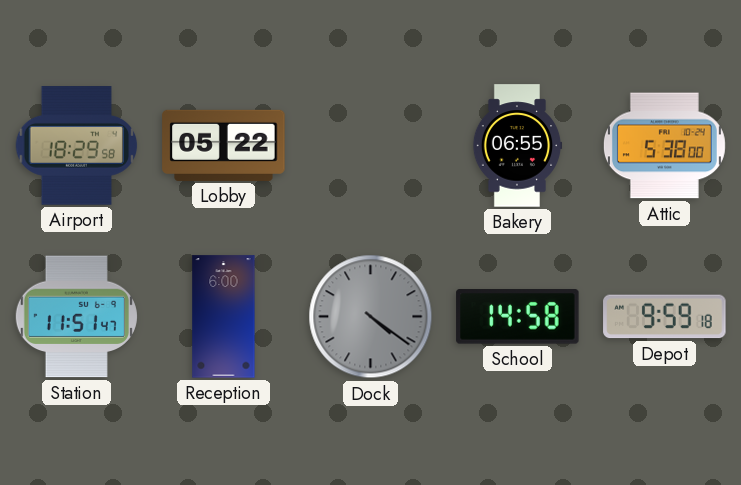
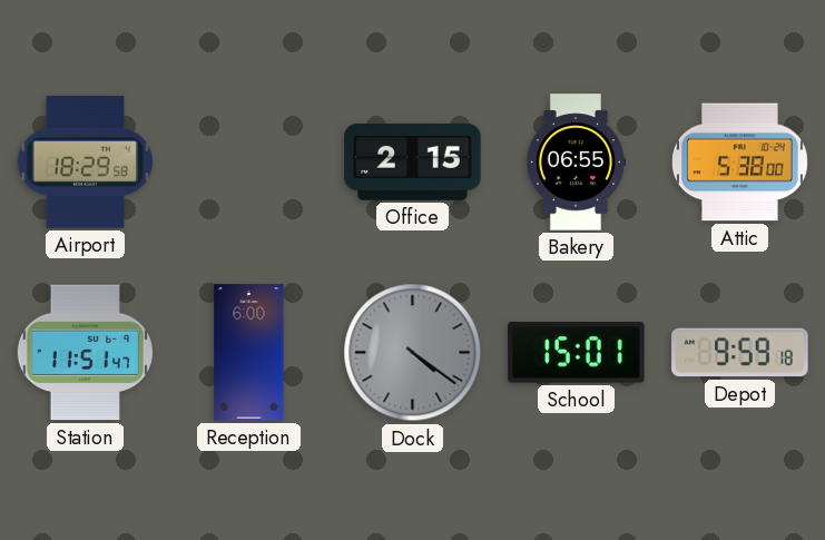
Lobby: 05:22 -> none (224, 145)
Office: none -> 2:15 (413, 163)
School: 14:58 -> 15:01 (577, 353)
